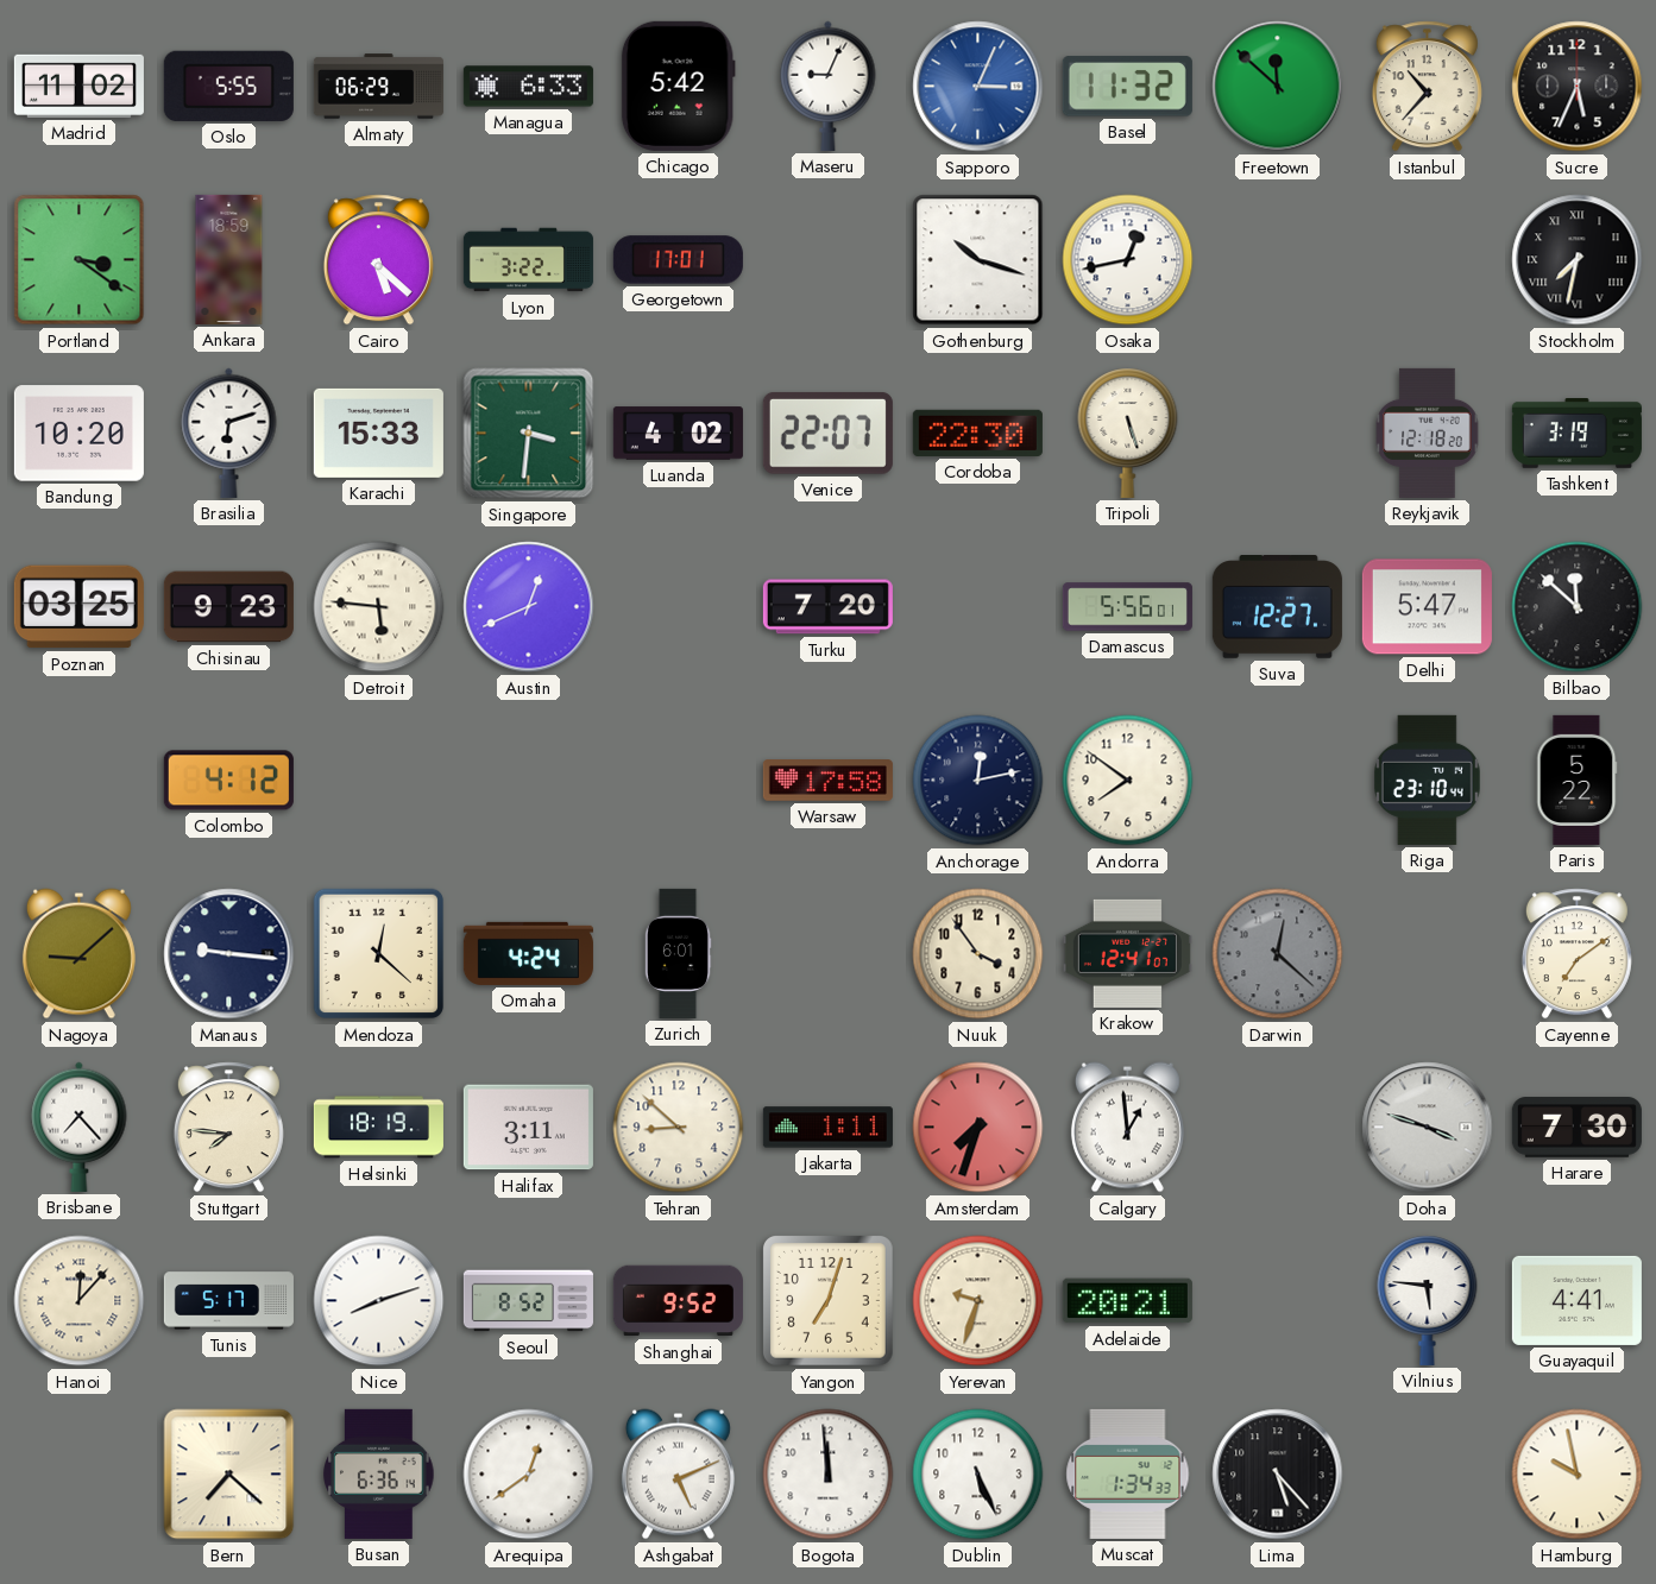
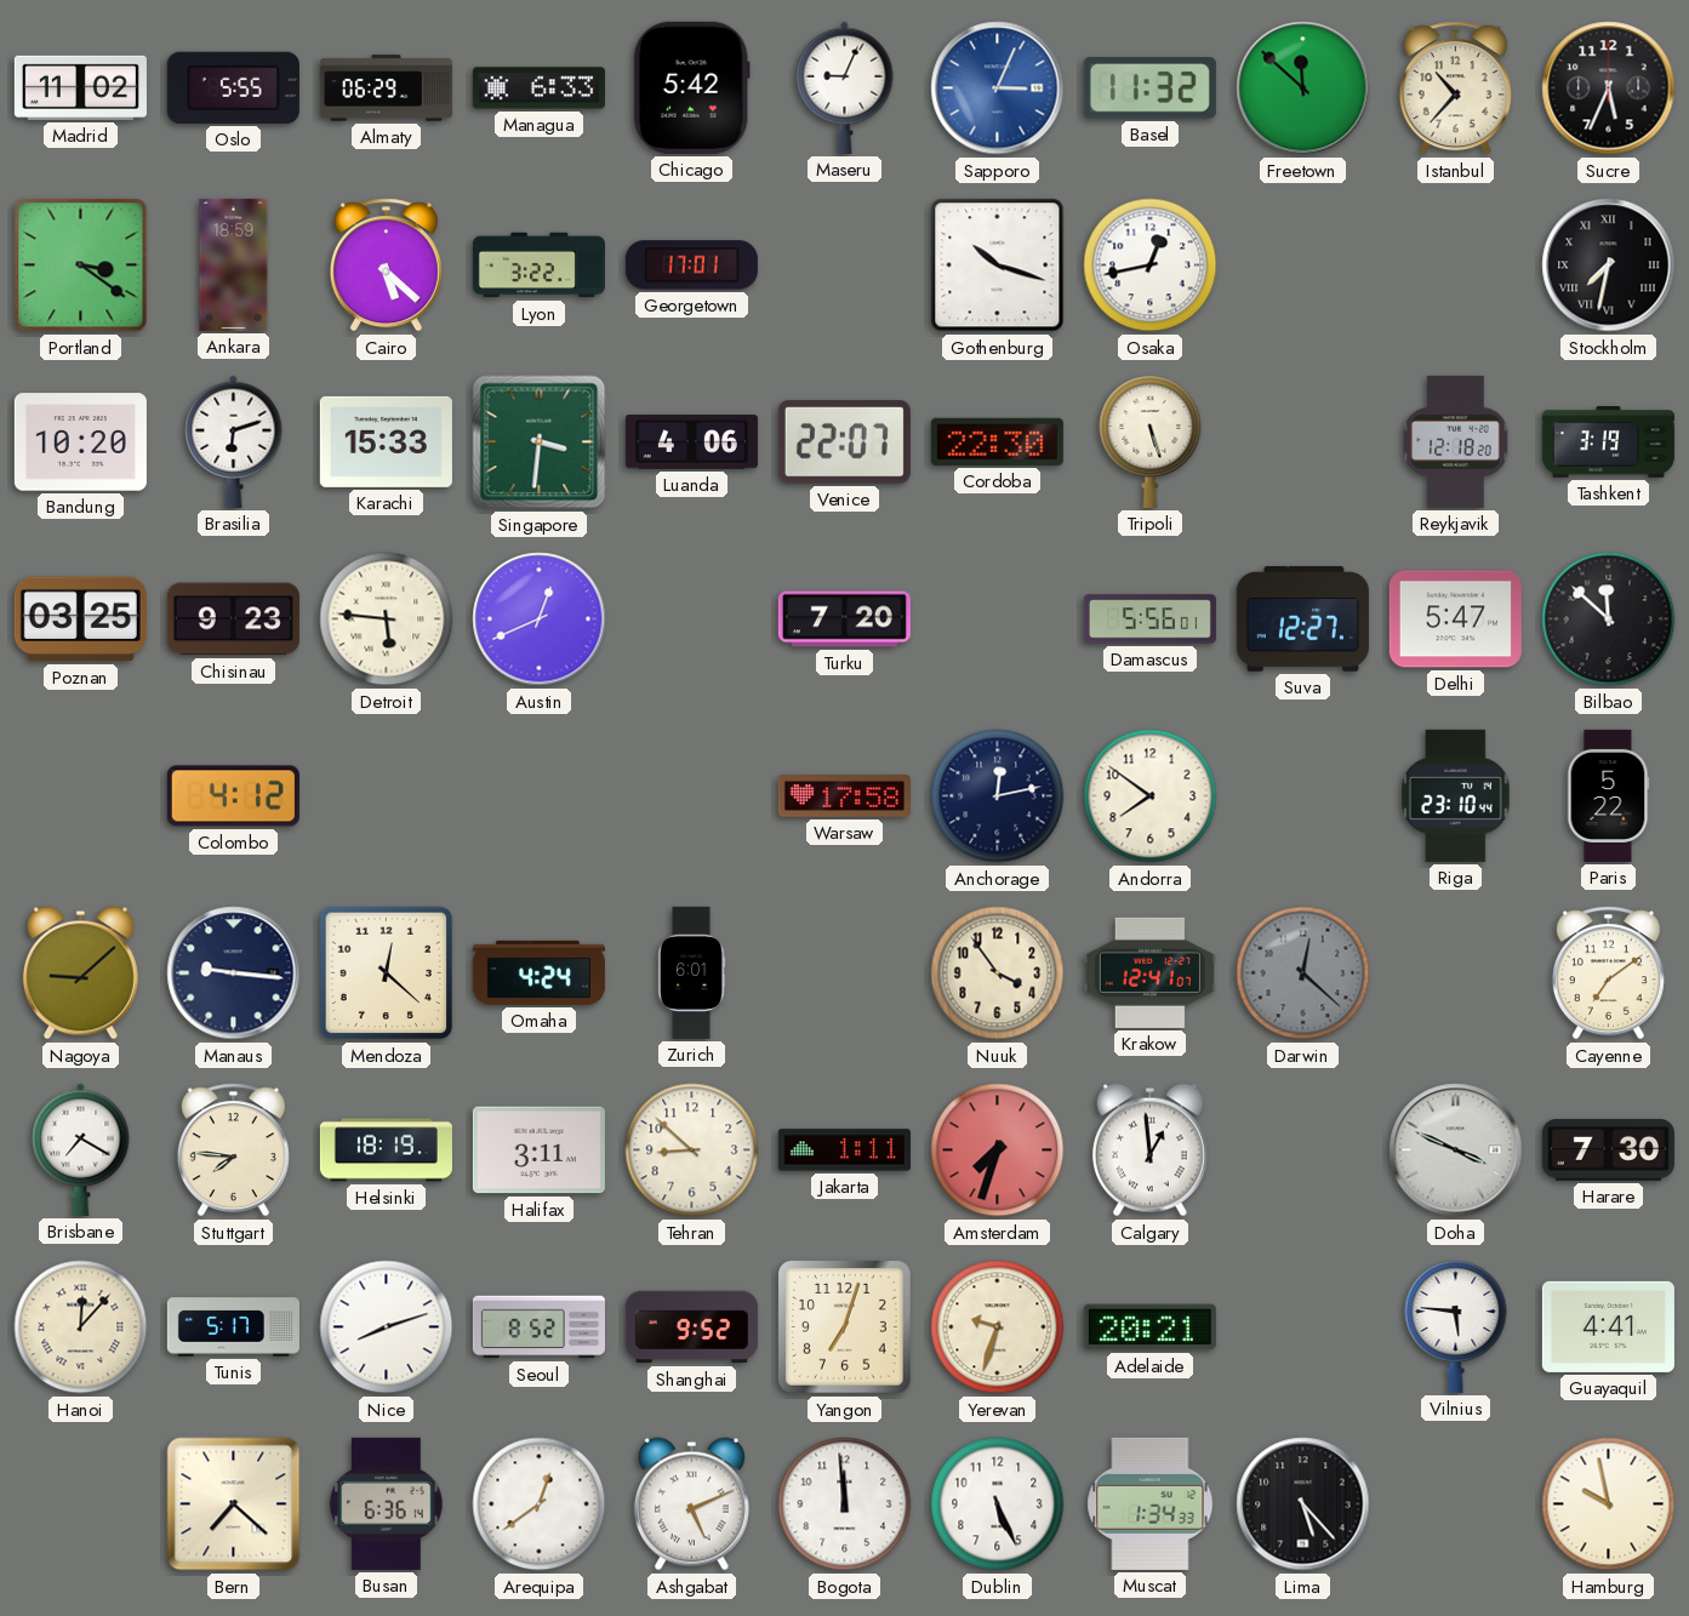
Luanda: 4:02 -> 4:06 (691, 442)
Brisbane: 7:23 -> 7:20 (81, 1149)
Doha: 3:48 -> 3:49 (1456, 1150)
